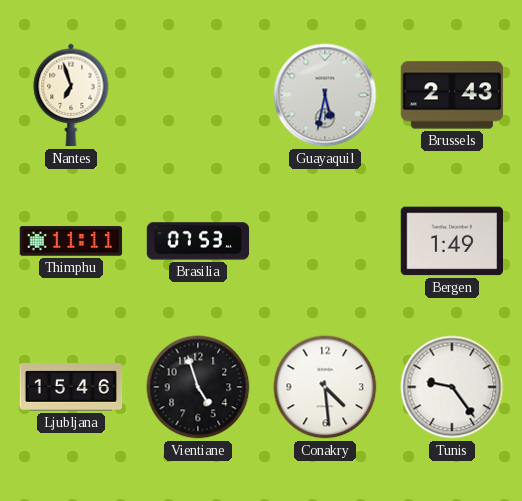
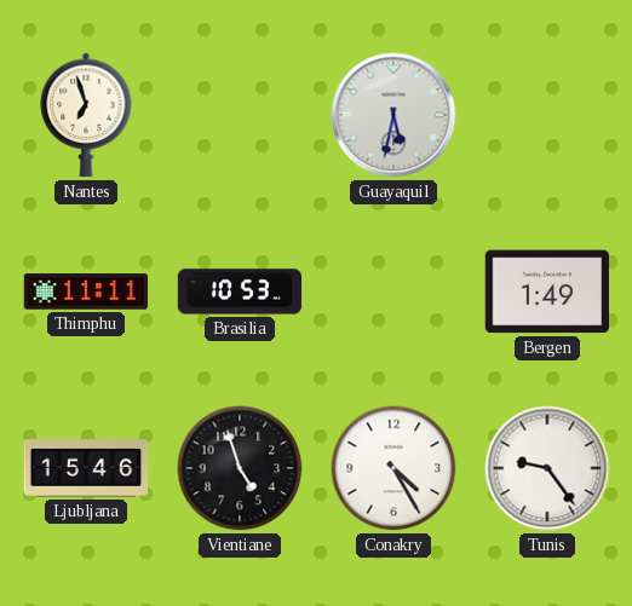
Brussels: 2:43 -> none (452, 95)
Brasilia: 07:53 -> 10:53 (240, 292)
Conakry: 4:29 -> 4:25 (393, 468)
